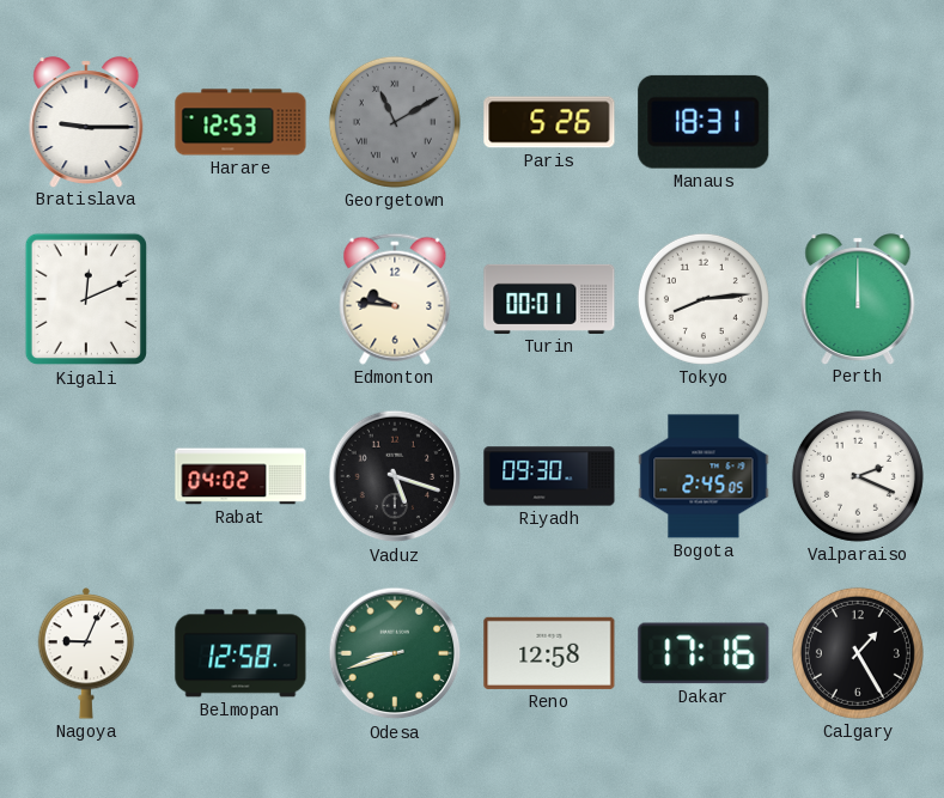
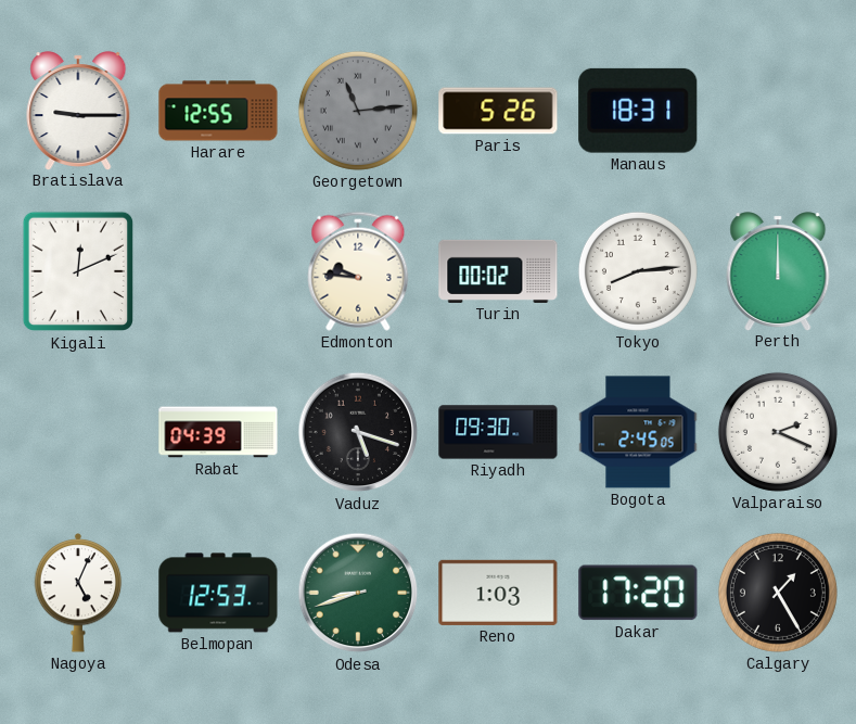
Harare: 12:53 -> 12:55 (218, 111)
Georgetown: 11:10 -> 11:14 (358, 111)
Turin: 00:01 -> 00:02 (498, 271)
Rabat: 04:02 -> 04:39 (218, 432)
Nagoya: 9:04 -> 5:04 (78, 593)
Belmopan: 12:58 -> 12:53 (218, 593)
Reno: 12:58 -> 1:03 (498, 593)
Dakar: 17:16 -> 17:20 (638, 593)
